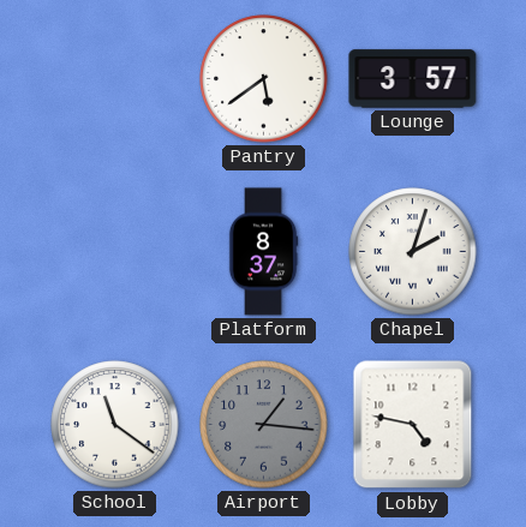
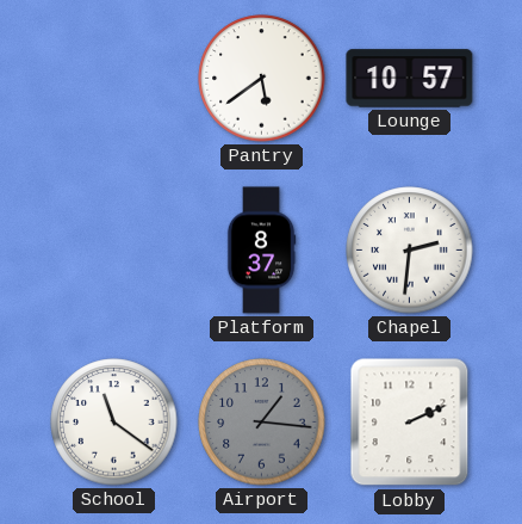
Lounge: 3:57 -> 10:57 (410, 79)
Chapel: 2:03 -> 2:31 (410, 251)
Lobby: 4:47 -> 2:11 (410, 423)
